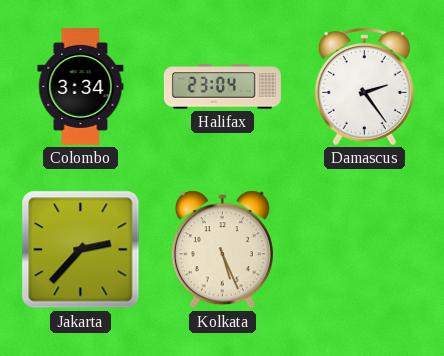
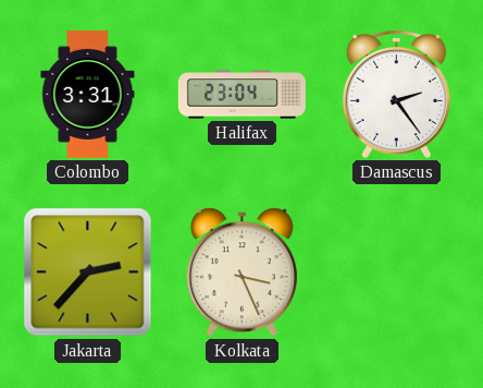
Colombo: 3:34 -> 3:31 (88, 94)
Kolkata: 5:26 -> 3:26 (242, 272)
